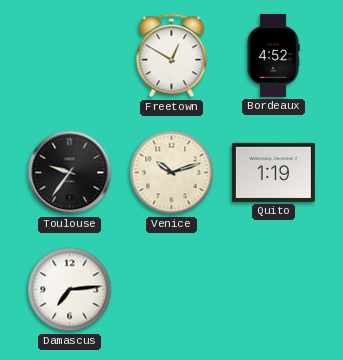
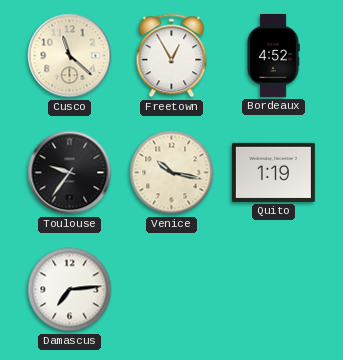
Cusco: none -> 11:22 (70, 56)
Freetown: 12:50 -> 12:55 (172, 56)
Venice: 10:12 -> 10:17 (172, 173)
